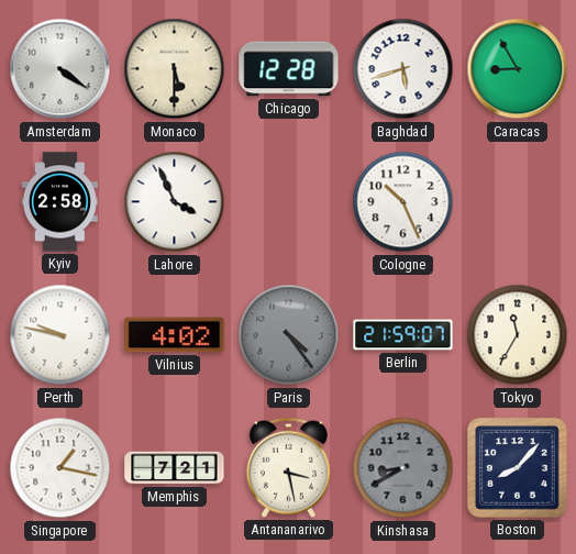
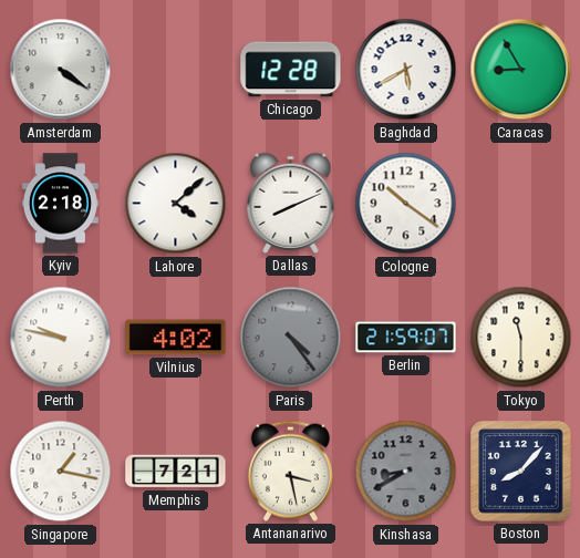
Monaco: 5:30 -> none (175, 69)
Baghdad: 5:42 -> 5:40 (406, 70)
Kyiv: 2:58 -> 2:18 (60, 204)
Lahore: 3:56 -> 4:08 (176, 204)
Dallas: none -> 8:11 (291, 203)
Cologne: 10:26 -> 10:21 (406, 204)
Tokyo: 11:35 -> 11:30 (521, 338)
